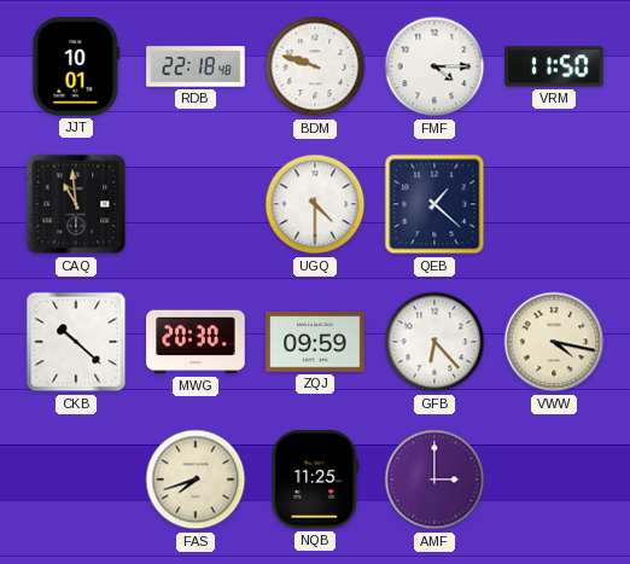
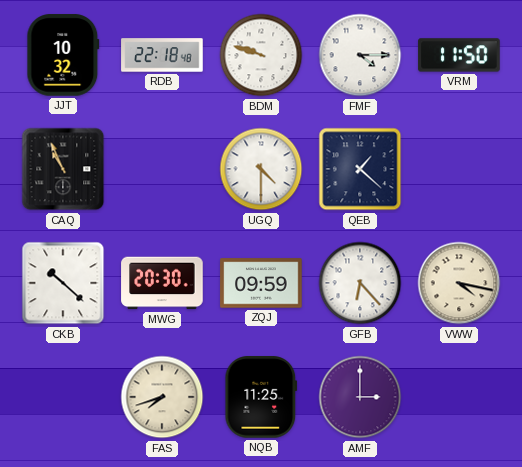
JJT: 10:01 -> 10:32 (63, 55)
CAQ: 10:59 -> 10:56 (63, 169)
